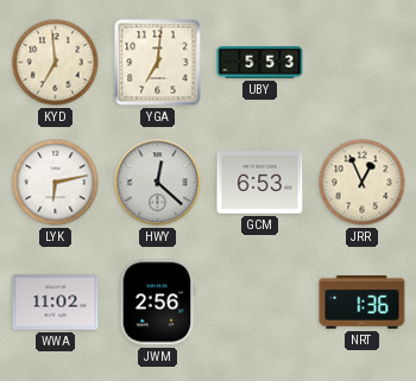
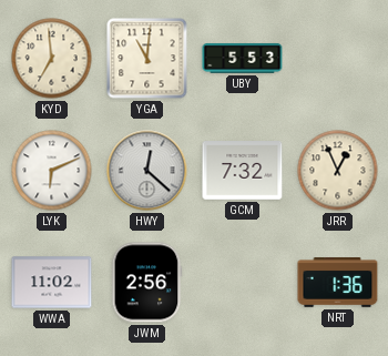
YGA: 7:01 -> 11:01 (147, 59)
LYK: 6:13 -> 6:11 (52, 171)
GCM: 6:53 -> 7:32 (243, 171)
